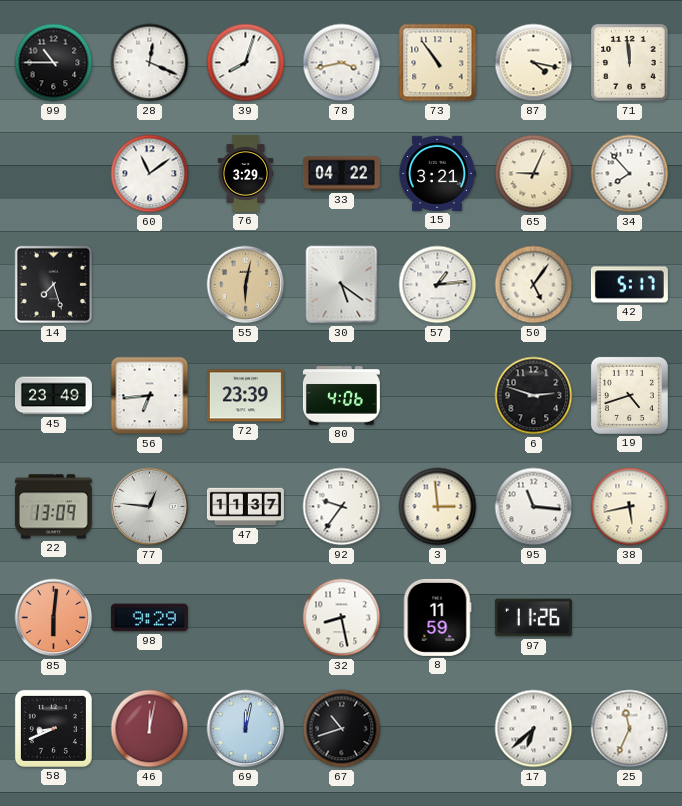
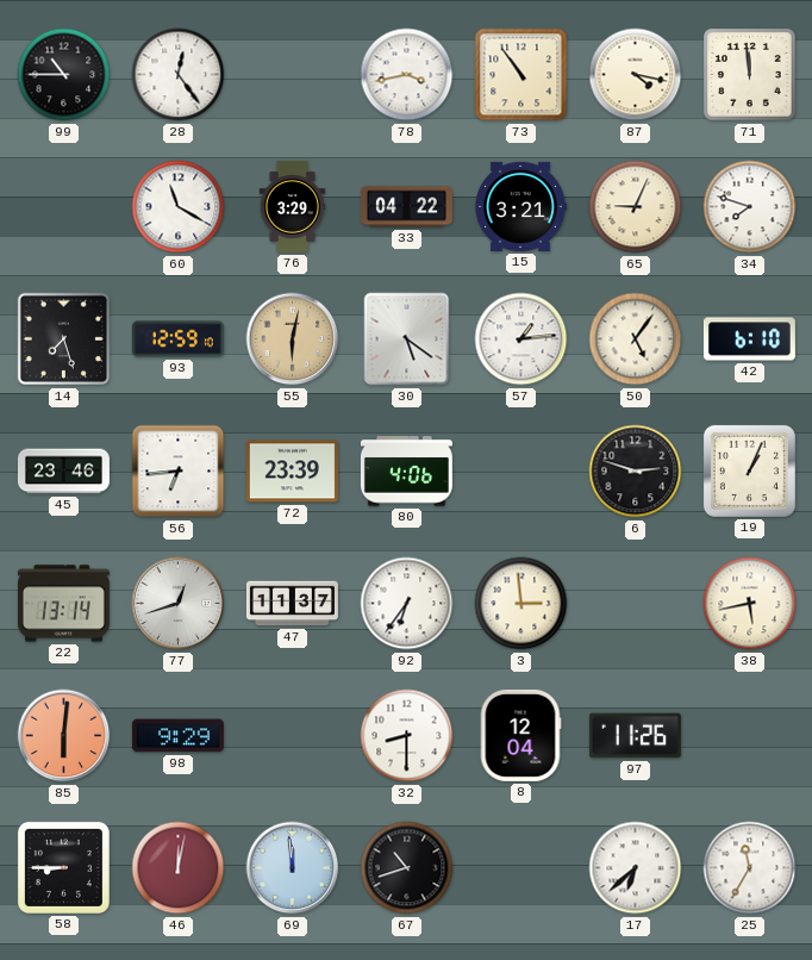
28: 12:19 -> 12:24 (179, 75)
39: 8:03 -> none (246, 63)
60: 11:09 -> 11:20 (179, 207)
34: 7:53 -> 7:48 (750, 207)
93: none -> 12:59 (177, 339)
42: 5:17 -> 6:10 (749, 339)
45: 23:49 -> 23:46 (63, 472)
19: 4:42 -> 1:04 (749, 470)
22: 13:09 -> 13:14 (63, 604)
77: 12:46 -> 12:42 (179, 604)
92: 9:36 -> 6:36 (407, 604)
95: 11:16 -> none (534, 507)
32: 8:28 -> 8:30 (407, 736)
8: 11:59 -> 12:04 (520, 735)
58: 8:41 -> 8:45 (63, 867)
69: 12:02 -> 11:59 (293, 868)
25: 11:34 -> 11:35 (750, 868)
